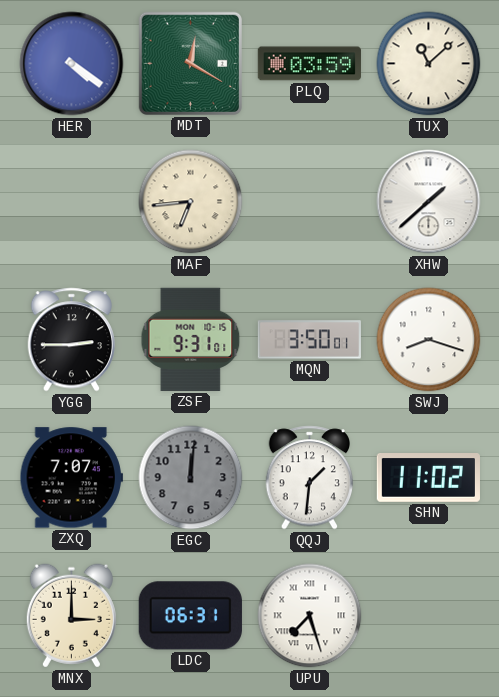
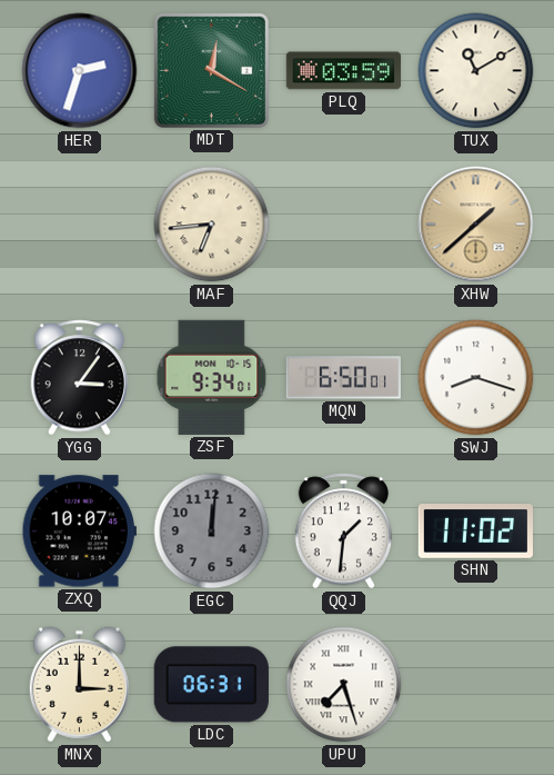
HER: 4:21 -> 2:33 (80, 71)
TUX: 11:08 -> 11:10 (476, 71)
XHW dial: white -> champagne (476, 225)
YGG: 2:45 -> 3:06 (80, 378)
ZSF: 9:31 -> 9:34 (212, 377)
MQN: 3:50 -> 6:50 (343, 378)
ZXQ: 7:07 -> 10:07 (79, 531)
